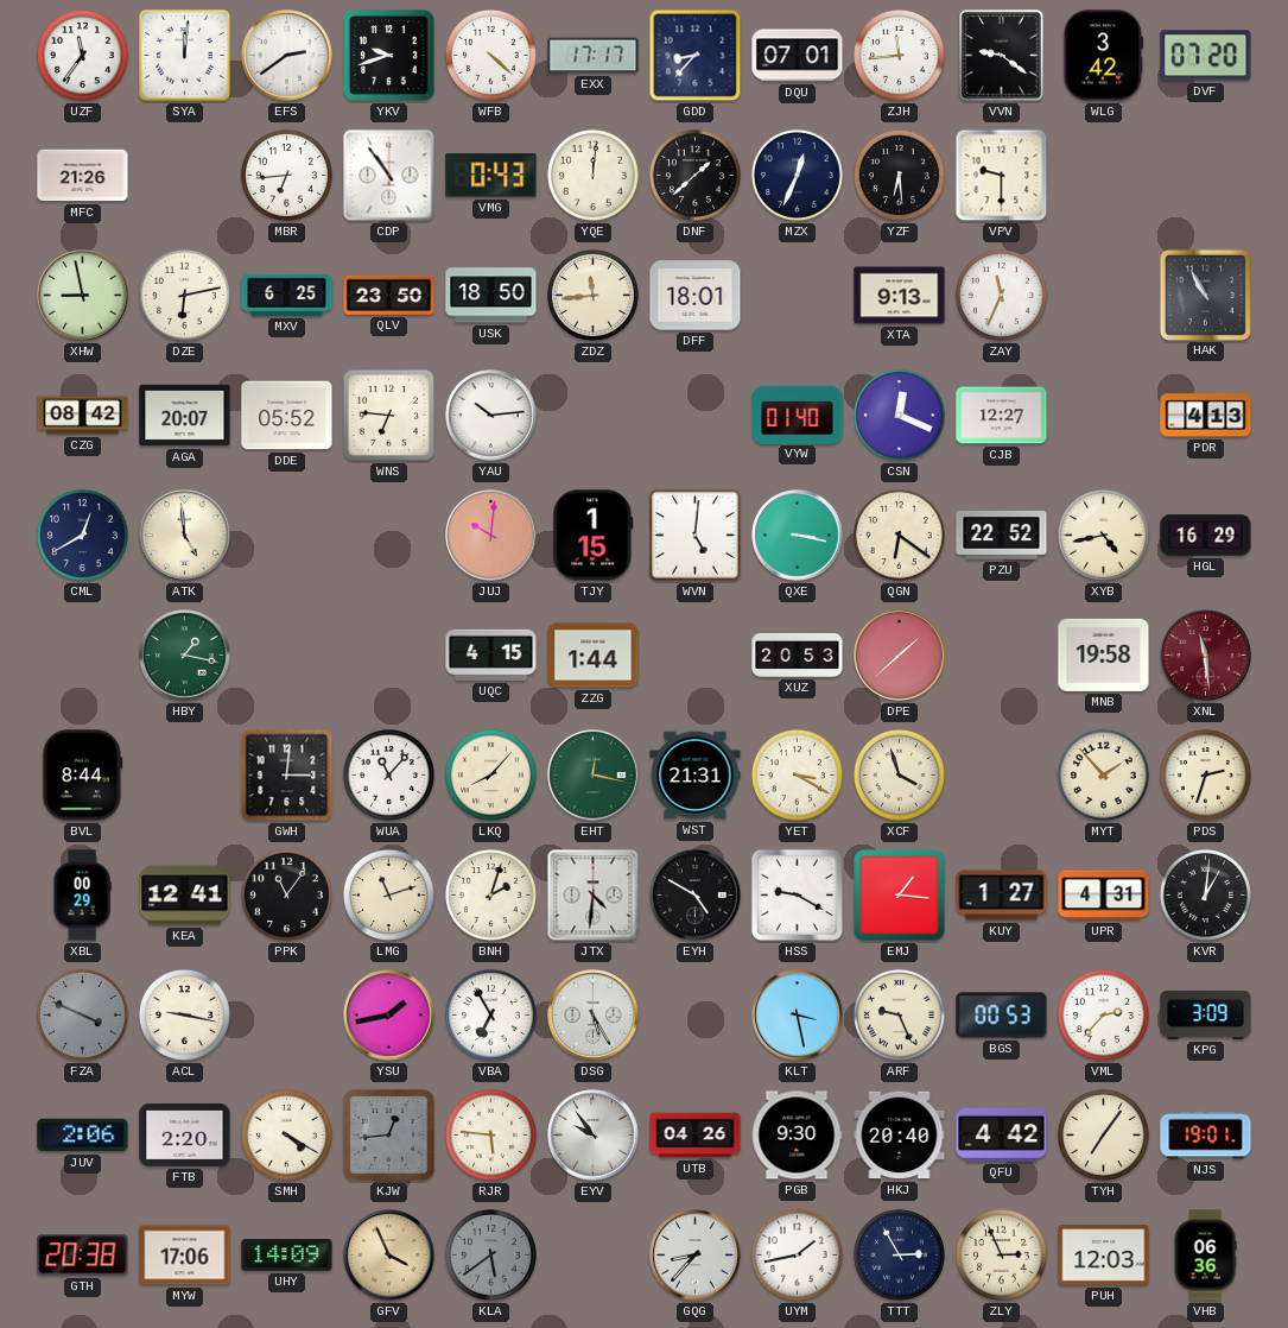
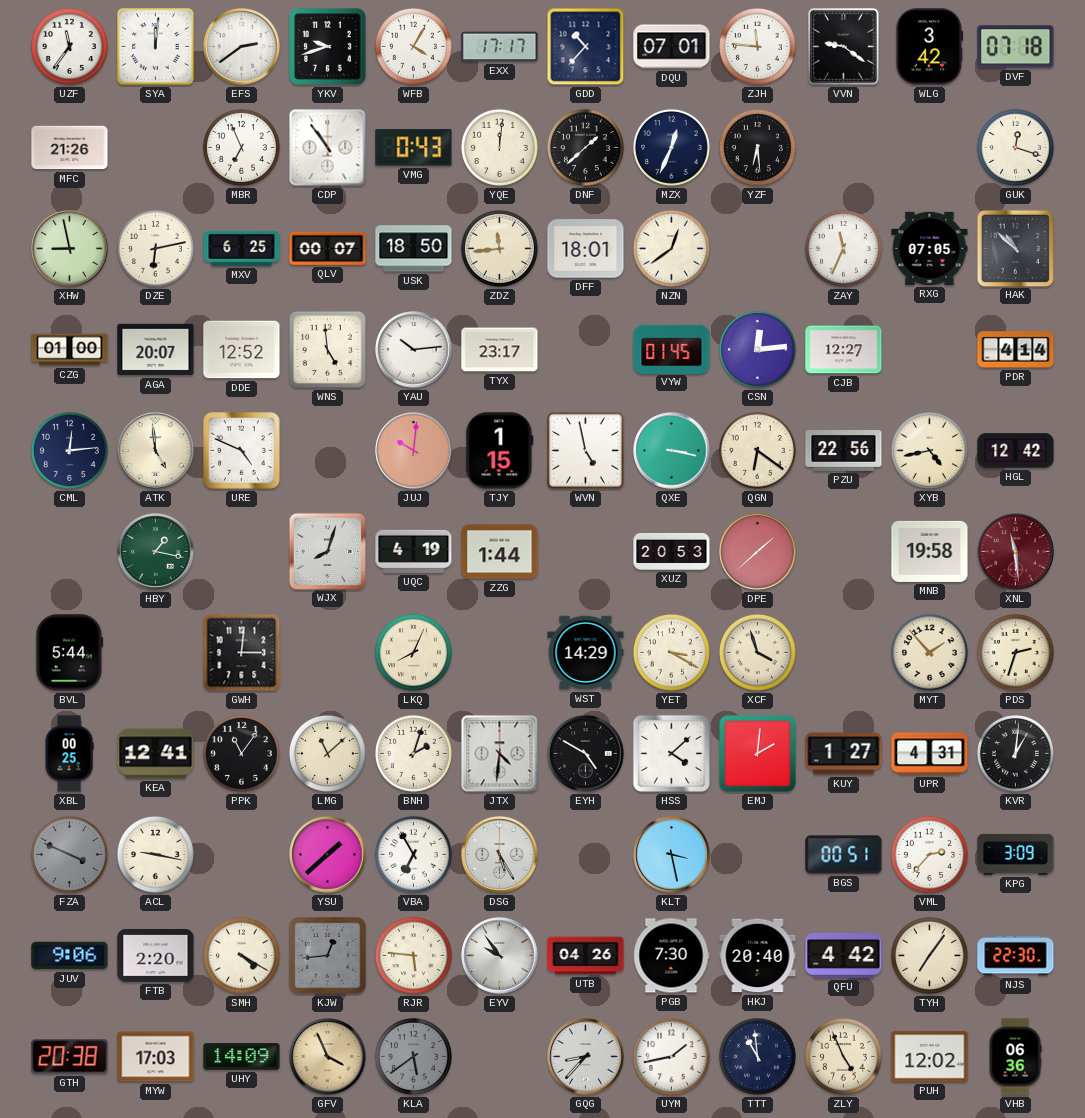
WFB: 4:22 -> 4:05 (413, 46)
GDD: 8:37 -> 10:37 (586, 47)
ZJH: 11:44 -> 11:46 (757, 46)
DVF: 07:20 -> 07:18 (1016, 47)
MBR: 6:44 -> 6:56 (241, 147)
VPV: 9:30 -> none (1002, 176)
GUK: none -> 12:18 (1015, 147)
QLV: 23:50 -> 00:07 (328, 248)
NZN: none -> 12:39 (671, 248)
XTA: 9:13 -> none (900, 296)
RXG: none -> 07:05 (930, 248)
HAK: 10:55 -> 10:52 (1015, 248)
CZG: 08:42 -> 01:00 (70, 350)
DDE: 05:52 -> 12:52 (242, 350)
WNS: 6:46 -> 4:59 (327, 349)
TYX: none -> 23:17 (500, 350)
VYW: 01:40 -> 01:45 (672, 349)
CSN: 12:19 -> 12:14 (757, 349)
PDR: 4:13 -> 4:14 (1016, 350)
CML: 12:40 -> 12:14 (69, 450)
URE: none -> 4:49 (242, 451)
WVN: 5:01 -> 4:58 (586, 451)
PZU: 22:52 -> 22:56 (844, 451)
HGL: 16:29 -> 12:42 (1016, 451)
WJX: none -> 8:03 (327, 551)
UQC: 4:15 -> 4:19 (414, 551)
BVL: 8:44 -> 5:44 (70, 653)
WUA: 11:07 -> none (388, 774)
LKQ: 8:07 -> 8:04 (413, 652)
EHT: 12:17 -> none (594, 776)
WST: 21:31 -> 14:29 (586, 653)
XBL: 00:29 -> 00:25 (69, 754)
LMG: 11:12 -> 11:08 (327, 753)
HSS: 9:20 -> 4:08 (671, 753)
EMJ: 1:16 -> 2:01 (758, 754)
YSU: 1:43 -> 1:38 (328, 855)
ARF: 9:26 -> none (899, 1014)
BGS: 00:53 -> 00:51 (844, 855)
JUV: 2:06 -> 9:06 (70, 956)
PGB: 9:30 -> 7:30 (671, 956)
NJS: 19:01 -> 22:30 (1016, 956)
MYW: 17:06 -> 17:03 (156, 1057)
TTT: 2:55 -> 10:59 (757, 1056)
ZLY: 2:56 -> 4:56 (843, 1056)
PUH: 12:03 -> 12:02 (930, 1057)
